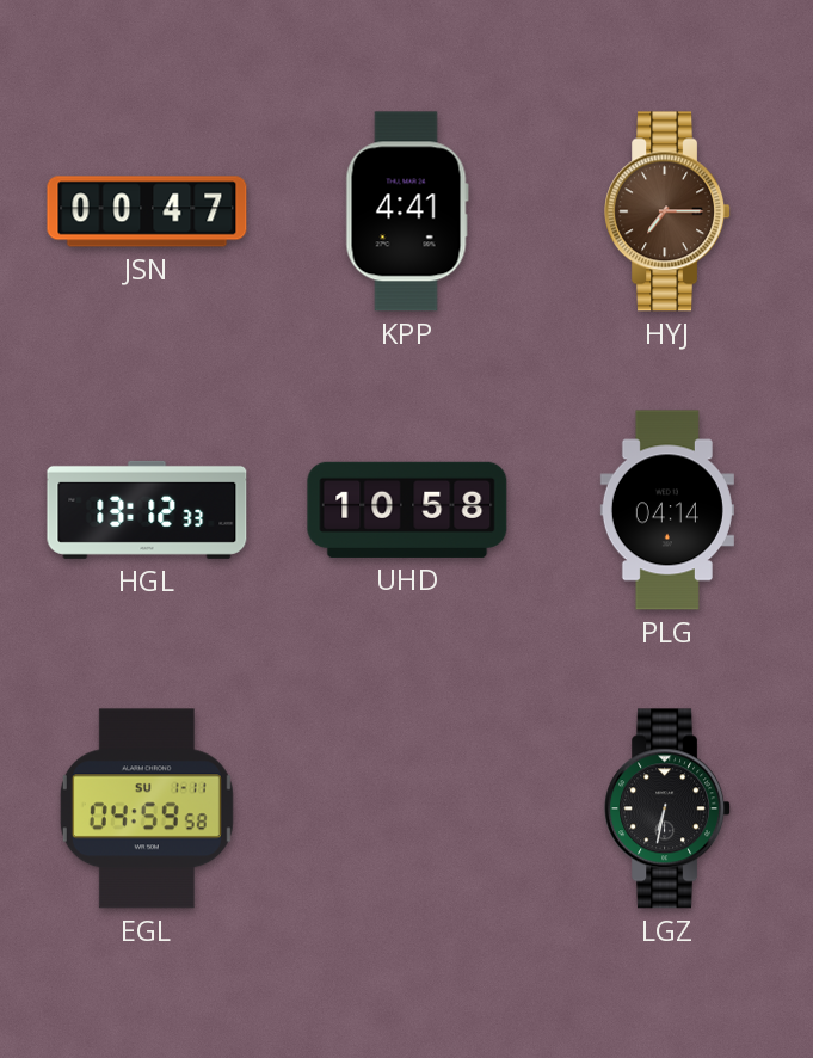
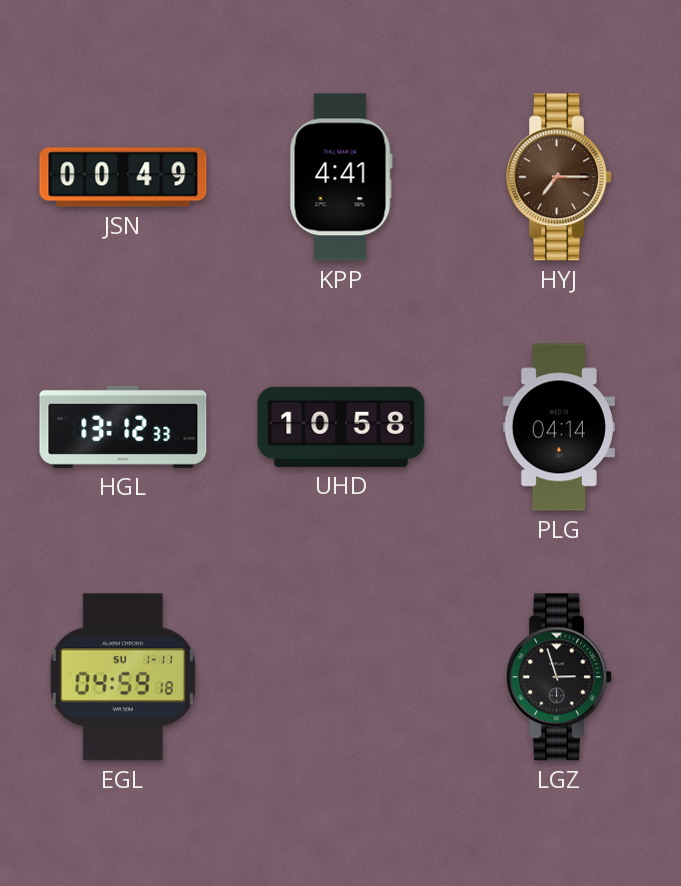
JSN: 00:47 -> 00:49 (123, 177)
EGL: 04:59:58 -> 04:59:18 (123, 677)
LGZ: 6:32 -> 2:57 (560, 677)
